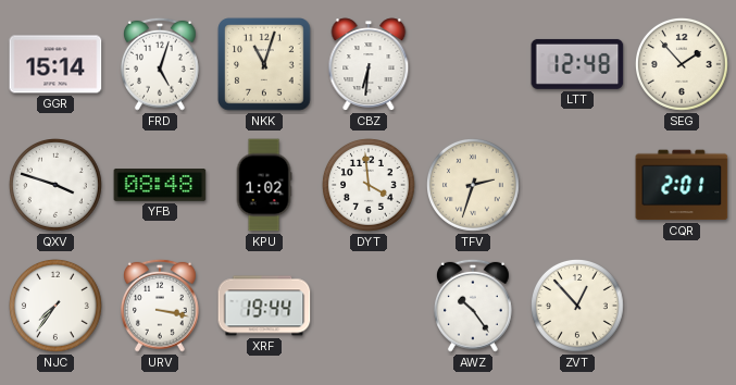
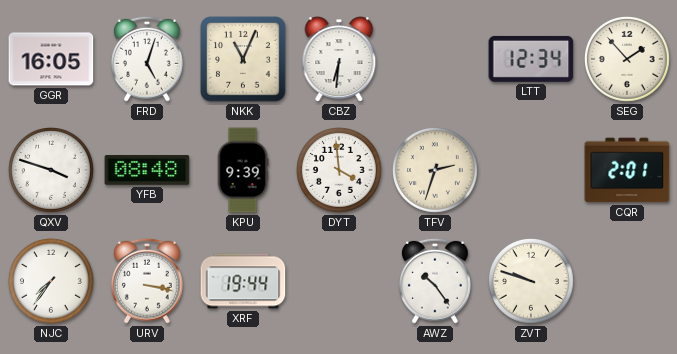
GGR: 15:14 -> 16:05 (51, 59)
NKK: 11:03 -> 11:04 (243, 59)
LTT: 12:48 -> 12:34 (531, 59)
KPU: 1:02 -> 9:39 (243, 170)
ZVT: 12:53 -> 9:48 (532, 282)
